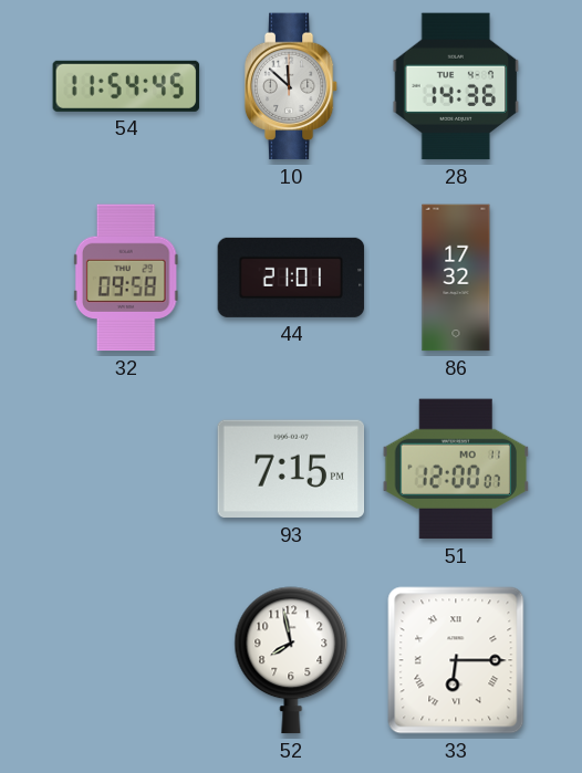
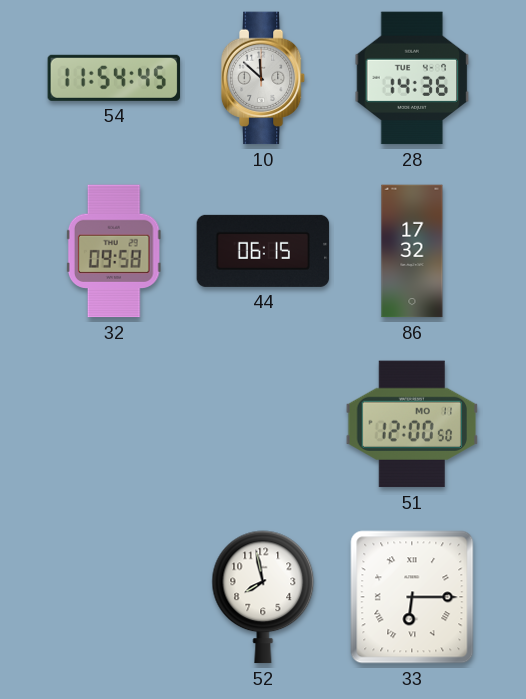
44: 21:01 -> 06:15 (263, 251)
93: 7:15 -> none (291, 469)
51: 12:00:07 -> 12:00:50 (412, 424)
